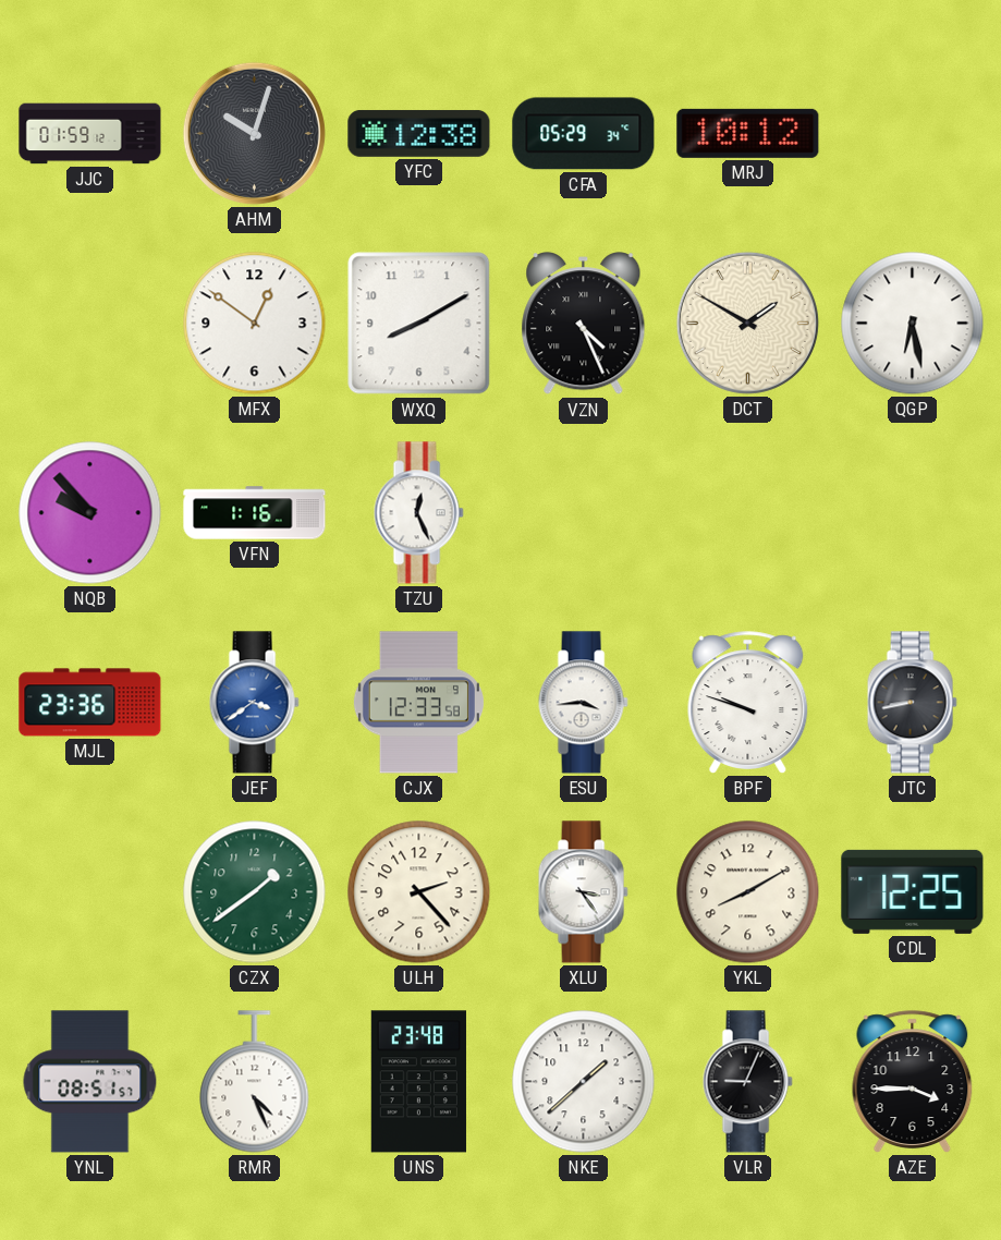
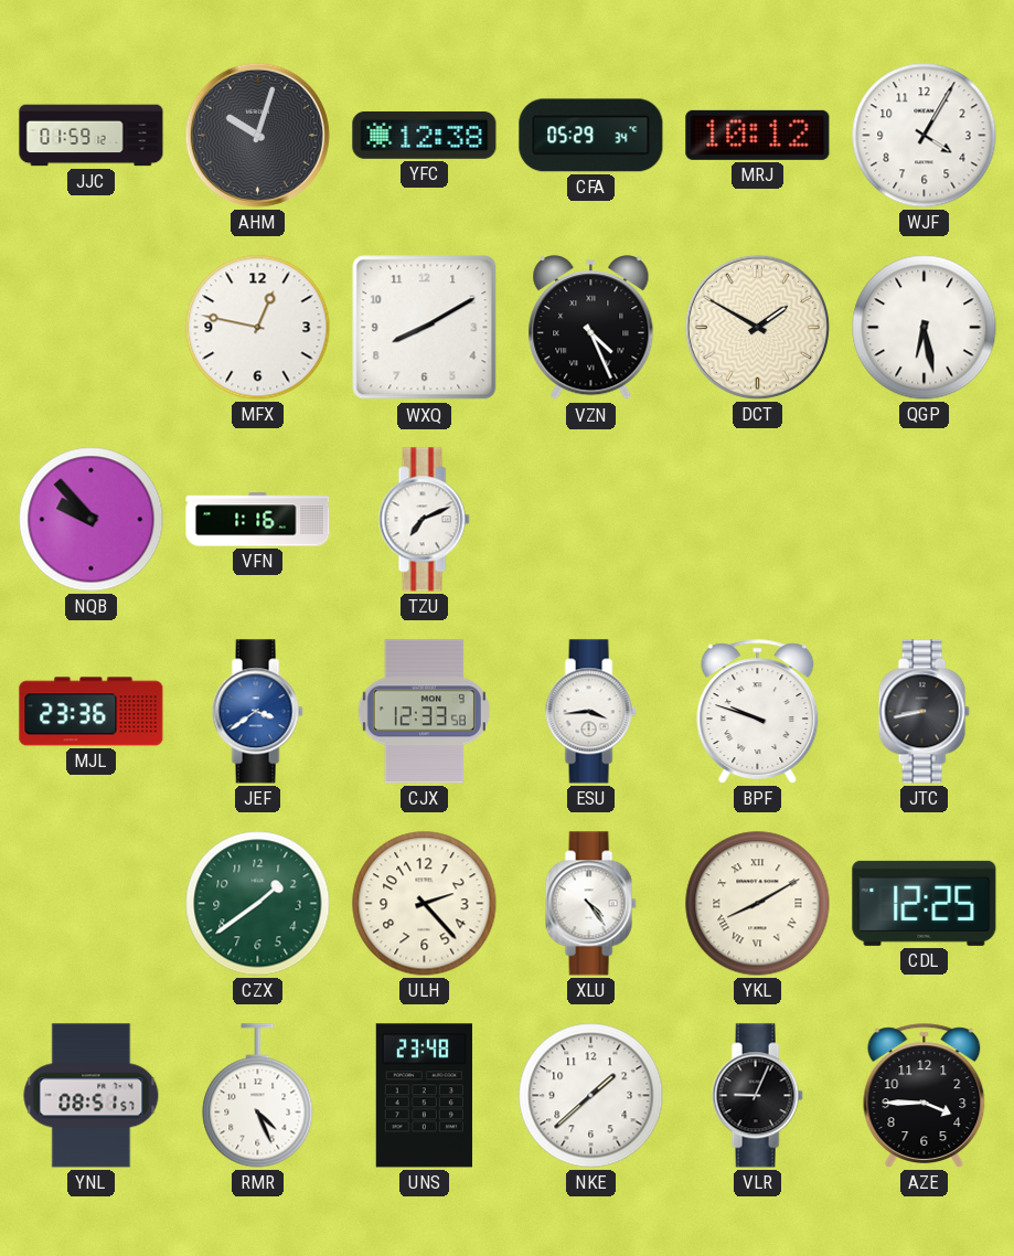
WJF: none -> 4:05 (925, 136)
MFX: 12:51 -> 12:47 (258, 328)
TZU: 12:26 -> 7:11 (424, 520)
XLU: 3:24 -> 4:24 (590, 904)
YKL numerals: Arabic -> Roman (758, 904)
